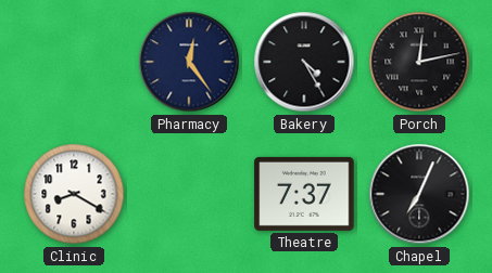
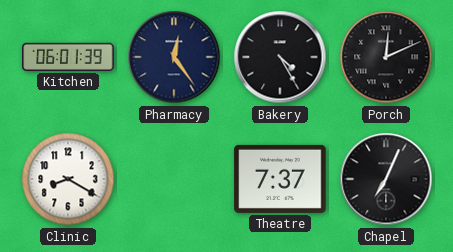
Kitchen: none -> 06:01 (68, 57)
Porch: 12:13 -> 12:11 (386, 57)
